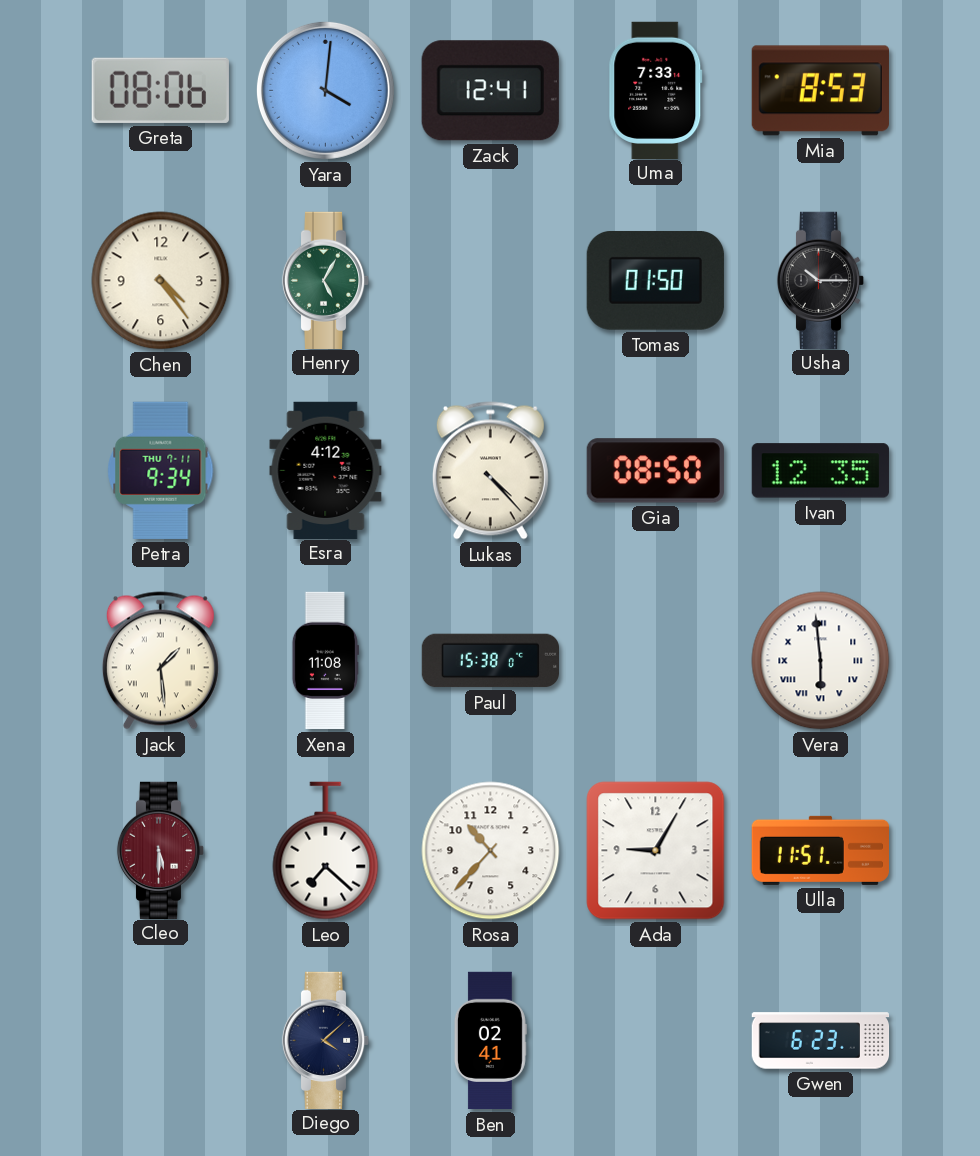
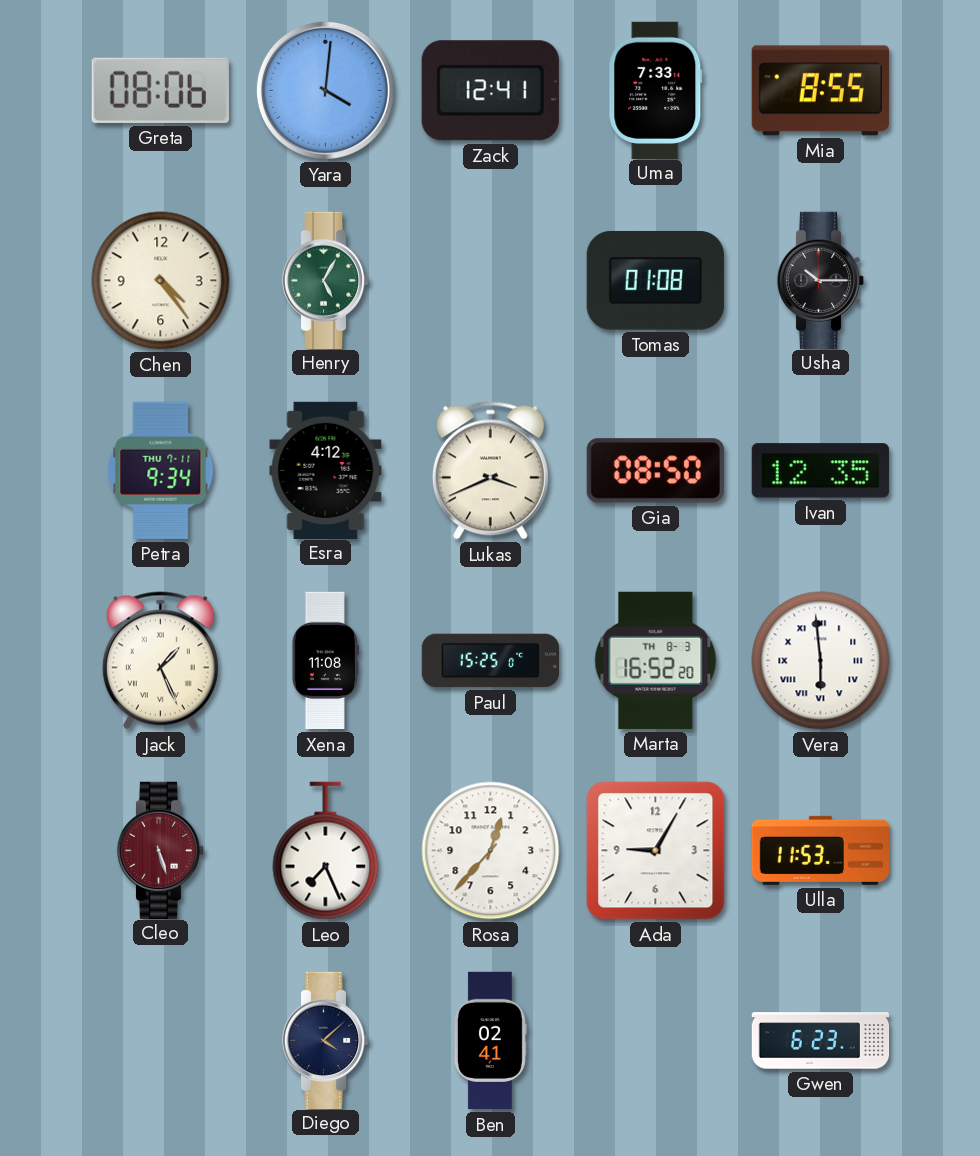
Mia: 8:53 -> 8:55 (820, 91)
Tomas: 01:50 -> 01:08 (655, 280)
Lukas: 4:23 -> 3:41 (490, 471)
Jack: 1:29 -> 1:26 (160, 661)
Paul: 15:38 -> 15:25 (490, 661)
Marta: none -> 16:52 (656, 660)
Cleo: 5:30 -> 5:27 (161, 850)
Leo: 7:22 -> 7:26 (326, 851)
Rosa: 10:37 -> 12:37 (491, 851)
Ulla: 11:51 -> 11:53 (820, 850)
